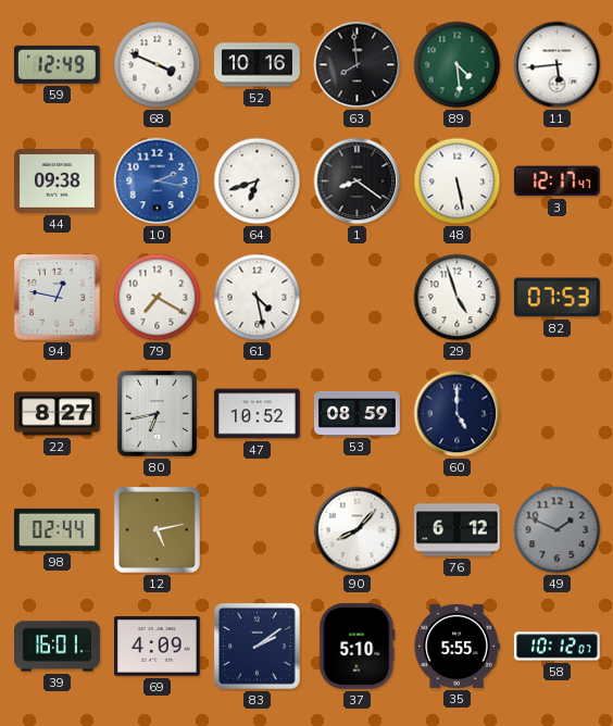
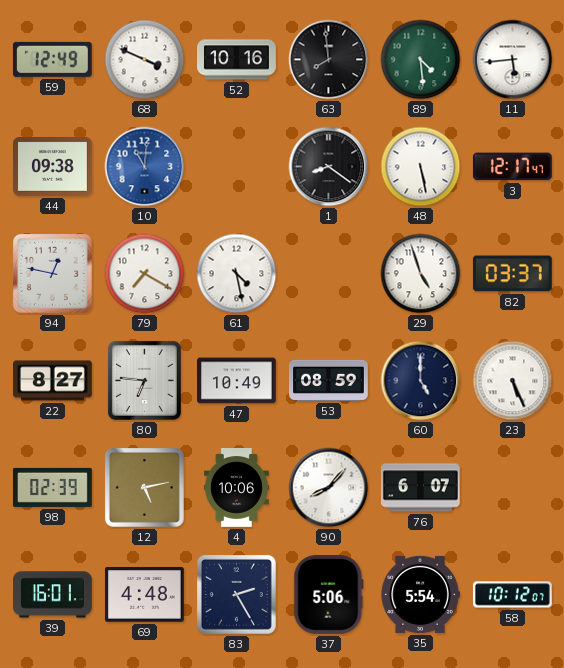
10: 2:17 -> 11:01 (145, 167)
64: 6:42 -> none (258, 181)
82: 07:53 -> 03:37 (512, 274)
80: 6:43 -> 6:46 (144, 380)
47: 10:52 -> 10:49 (237, 381)
23: none -> 5:26 (513, 381)
98: 02:44 -> 02:39 (53, 487)
4: none -> 10:06 (236, 488)
76: 6:12 -> 6:07 (420, 488)
49: 1:49 -> none (558, 530)
69: 4:09 -> 4:48 (144, 595)
83: 2:09 -> 2:25 (236, 594)
37: 5:10 -> 5:06 (329, 594)
35: 5:55 -> 5:54 (420, 594)
